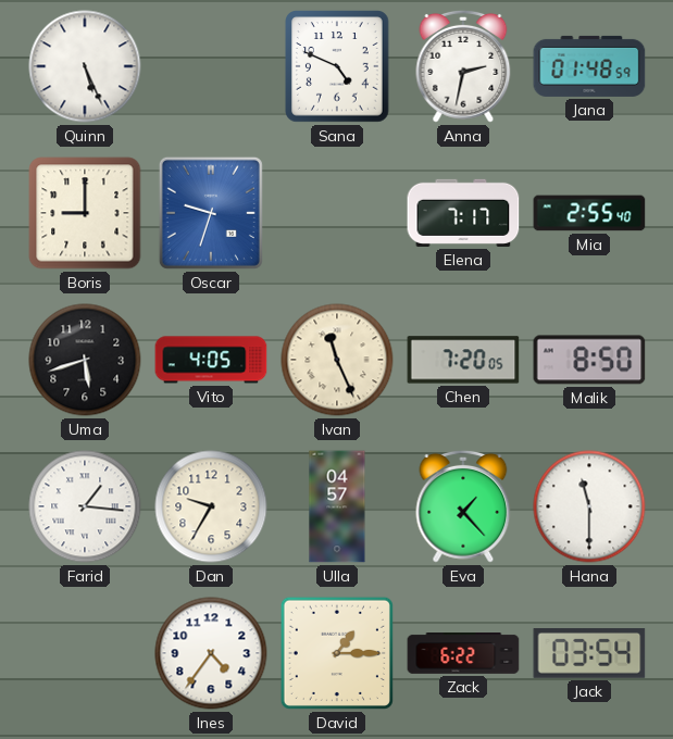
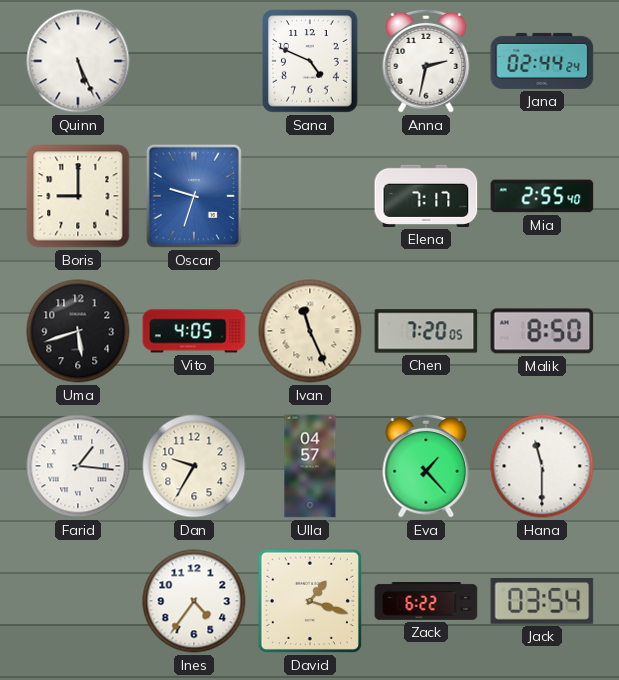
Jana: 01:48 -> 02:44 (542, 61)
David: 1:15 -> 1:18 (310, 601)
